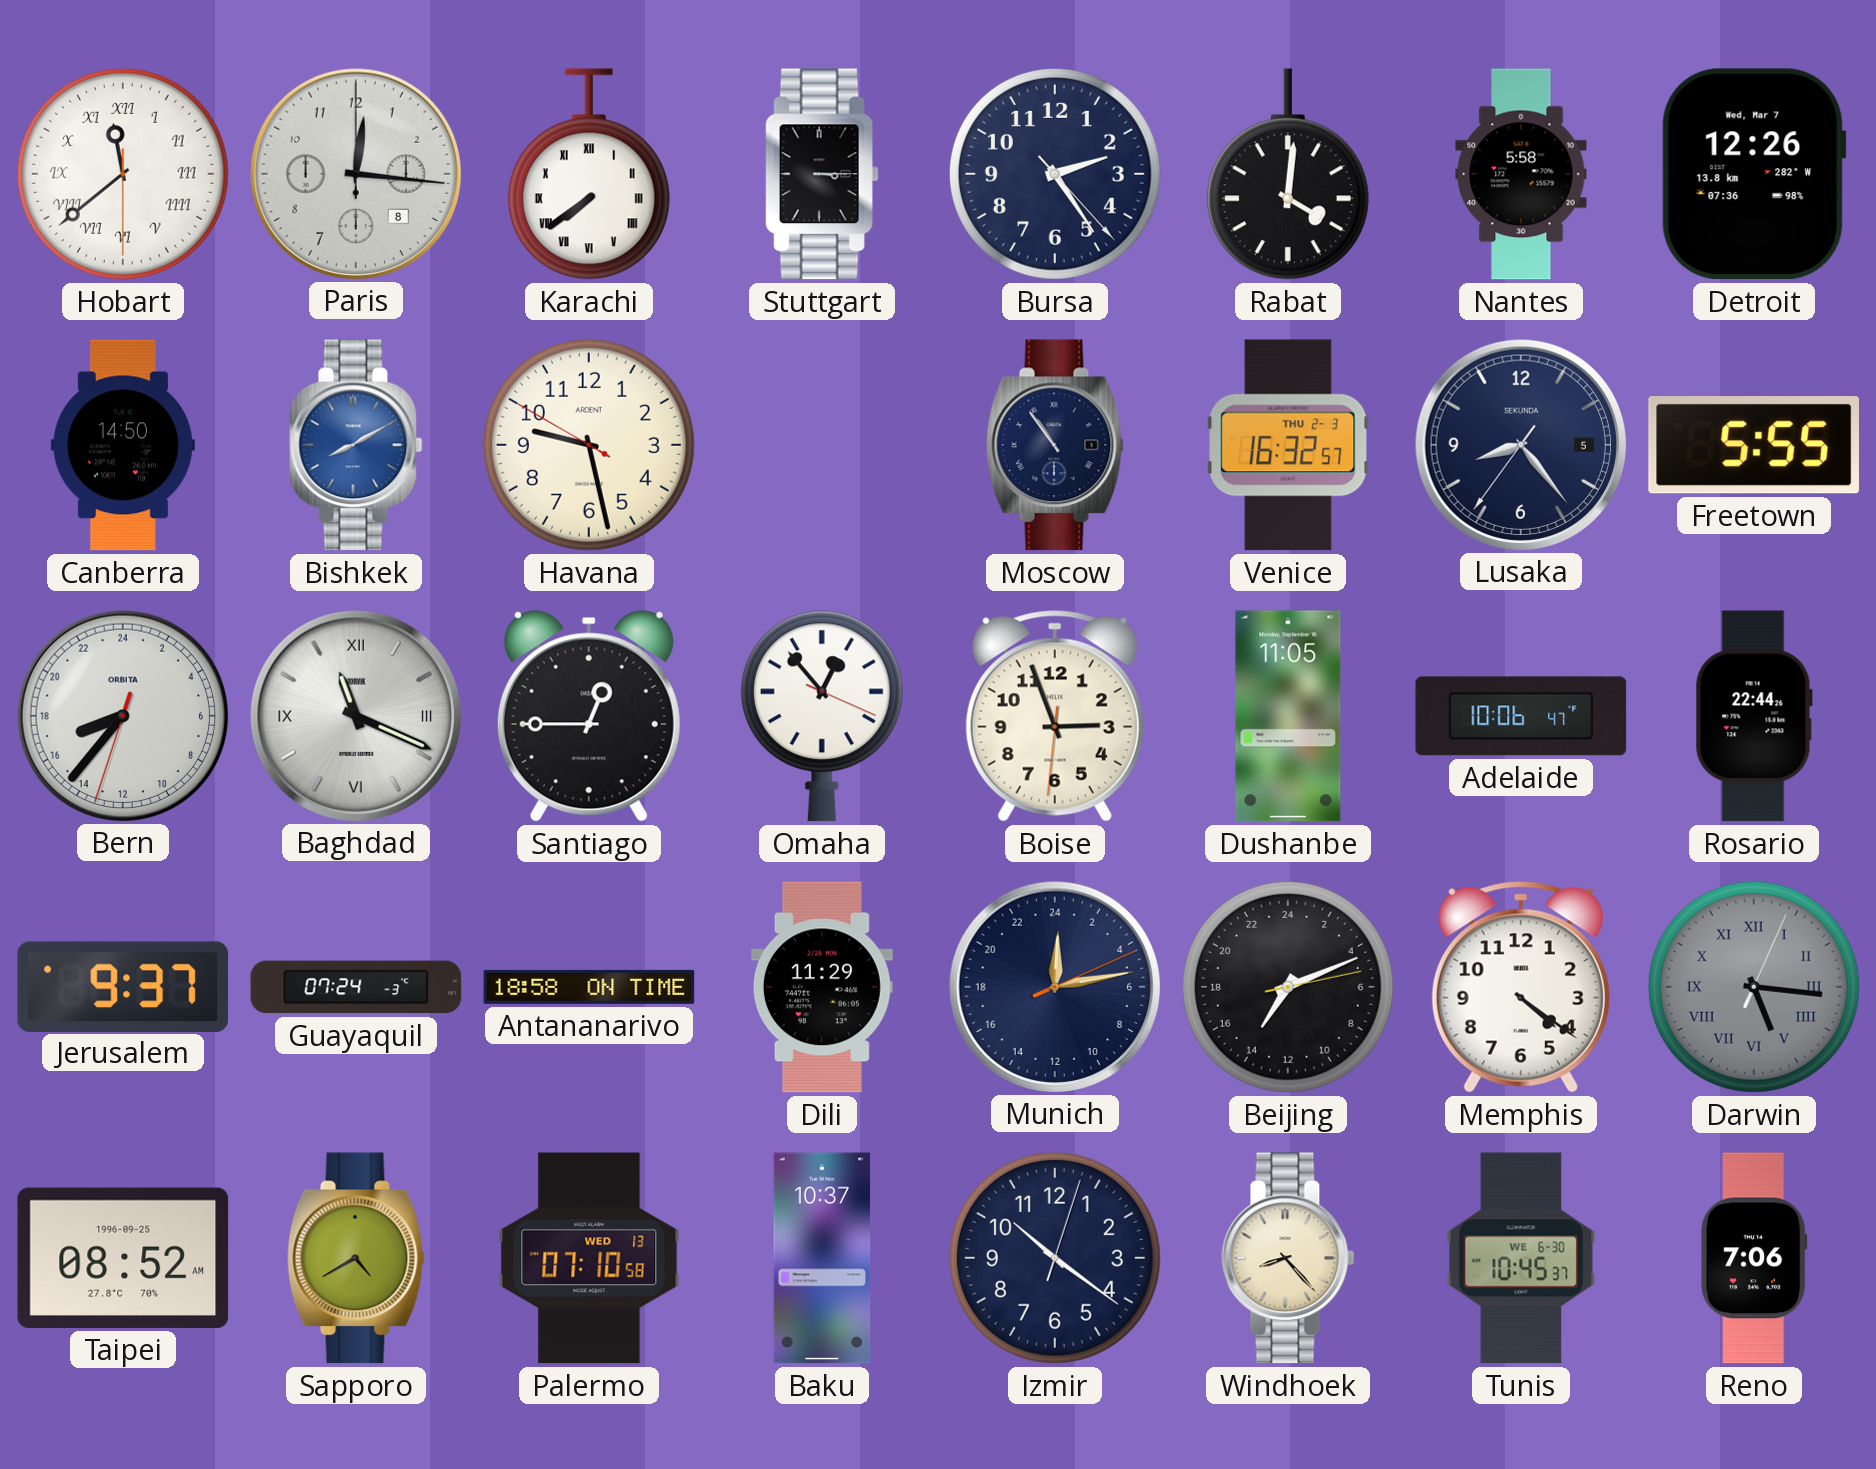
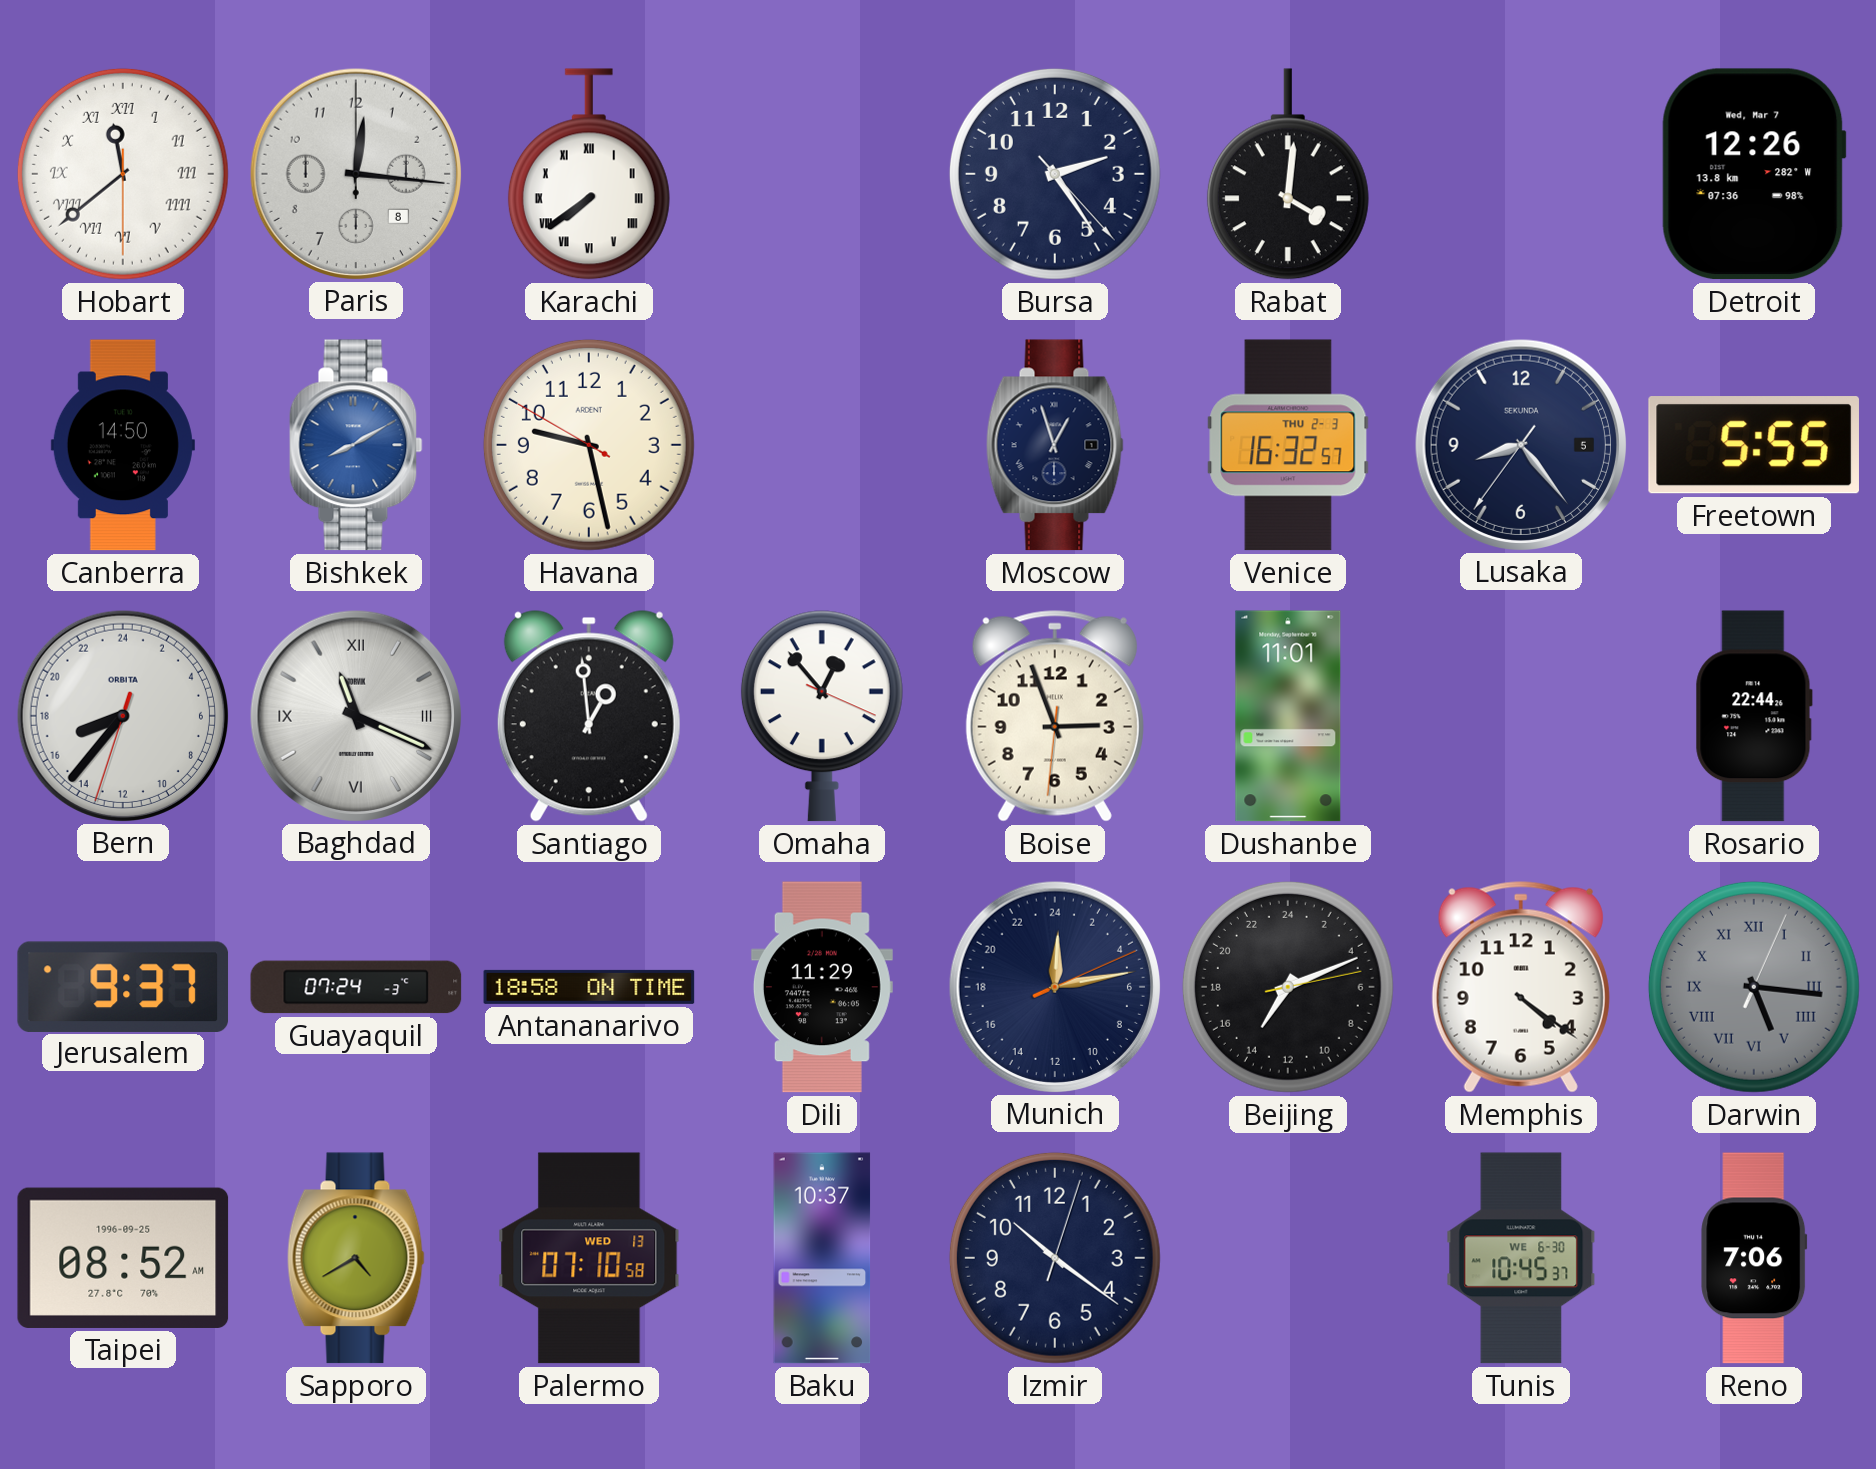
Stuttgart: 3:15 -> none (822, 174)
Nantes: 5:58 -> none (1521, 174)
Moscow: 10:54 -> 12:57 (1055, 445)
Santiago: 12:45 -> 12:59 (589, 716)
Dushanbe: 11:05 -> 11:01 (1288, 716)
Adelaide: 10:06 -> none (1521, 716)
Windhoek: 8:23 -> none (1288, 1258)
